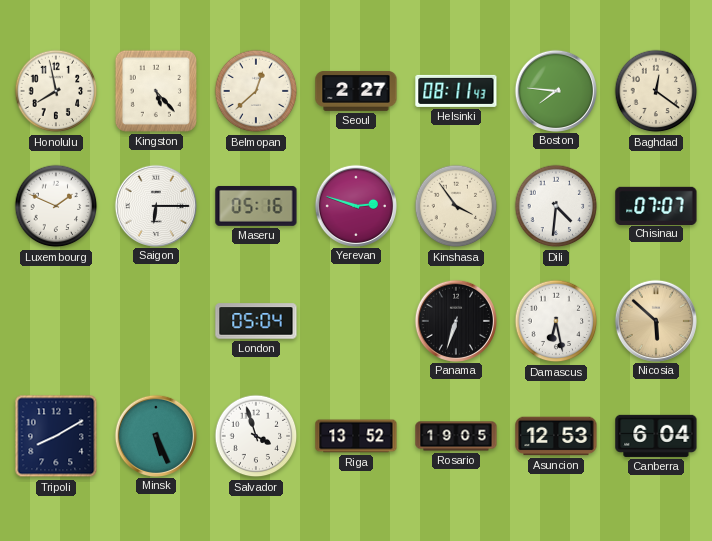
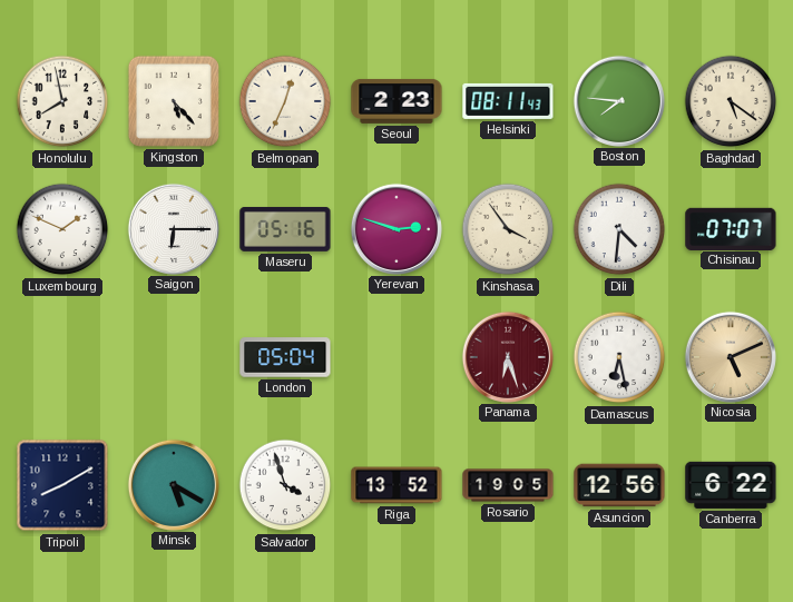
Belmopan: 12:38 -> 12:34 (285, 101)
Seoul: 2:27 -> 2:23 (396, 101)
Baghdad: 12:21 -> 5:21 (731, 101)
Panama: 6:33 -> 6:27 (507, 356)
Panama dial: black -> burgundy (507, 356)
Nicosia: 5:52 -> 5:11 (730, 356)
Minsk: 5:26 -> 5:20 (173, 484)
Asuncion: 12:53 -> 12:56 (619, 485)
Canberra: 6:04 -> 6:22 (731, 485)
